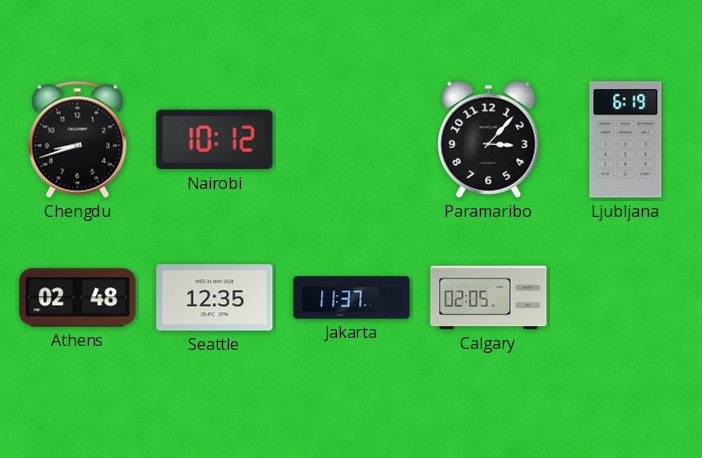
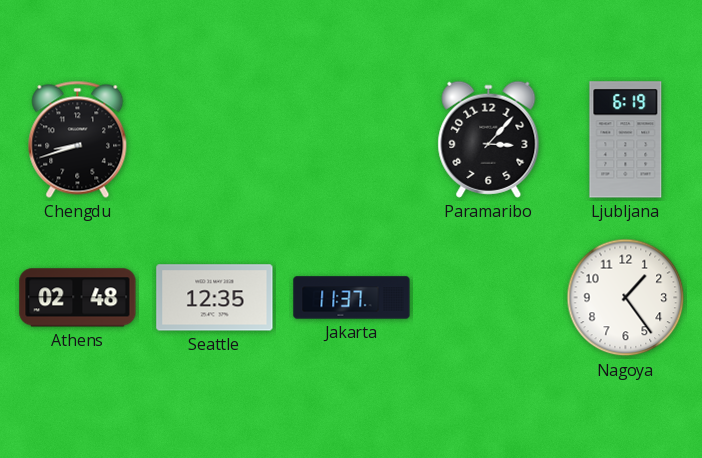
Nairobi: 10:12 -> none (215, 140)
Calgary: 02:05 -> none (489, 298)
Nagoya: none -> 1:24 (626, 298)
